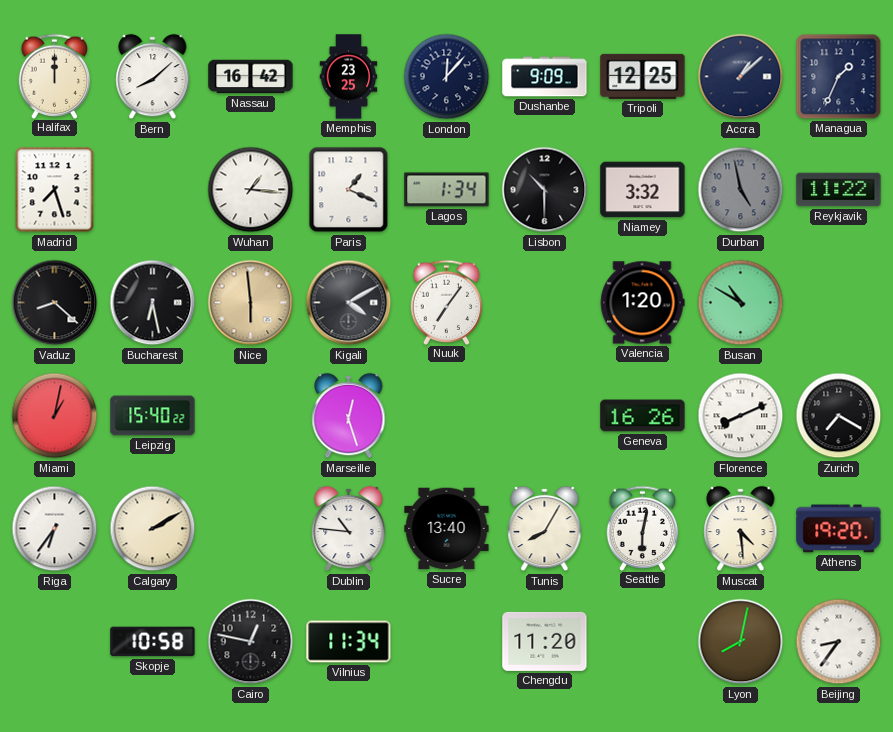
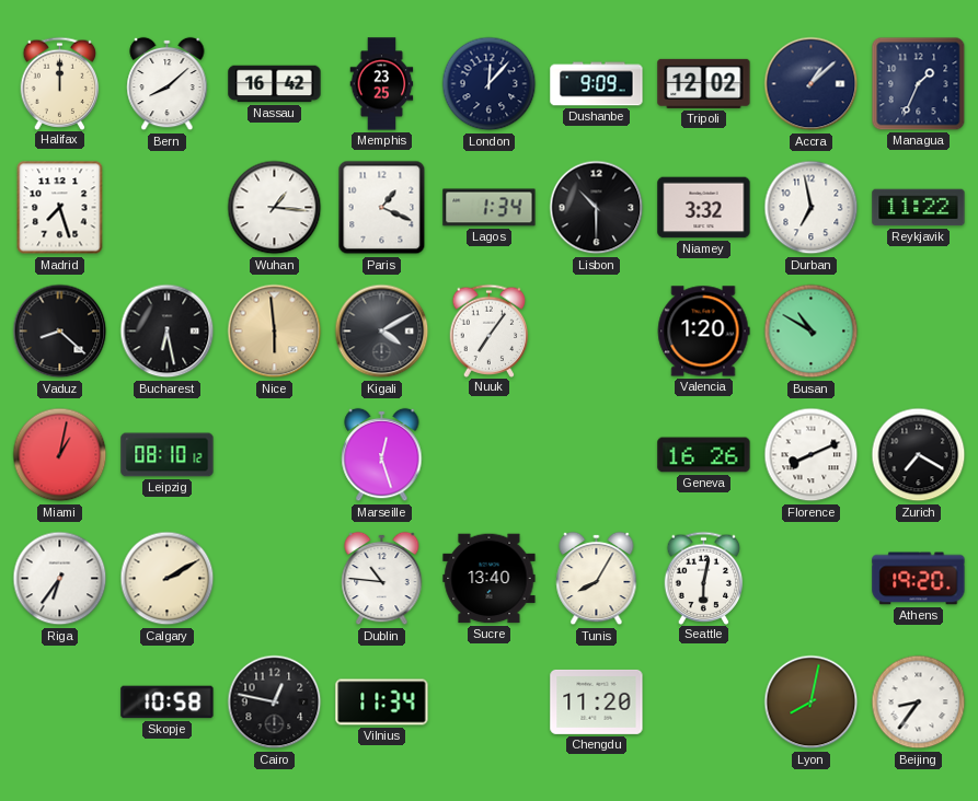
Tripoli: 12:25 -> 12:02 (704, 83)
Durban: 4:58 -> 6:58 (812, 208)
Durban dial: grey -> white (812, 208)
Leipzig: 15:40 -> 08:10 (168, 455)
Muscat: 4:29 -> none (741, 529)
